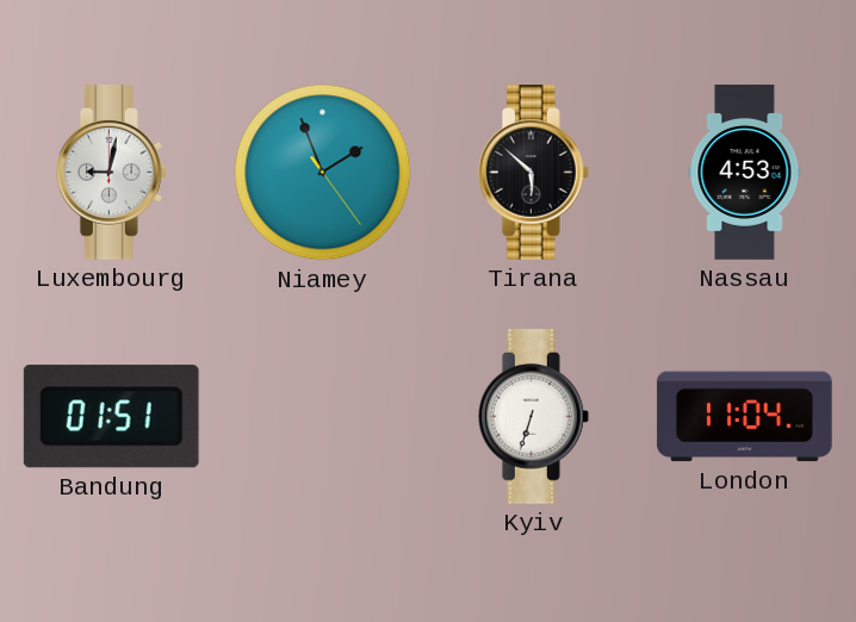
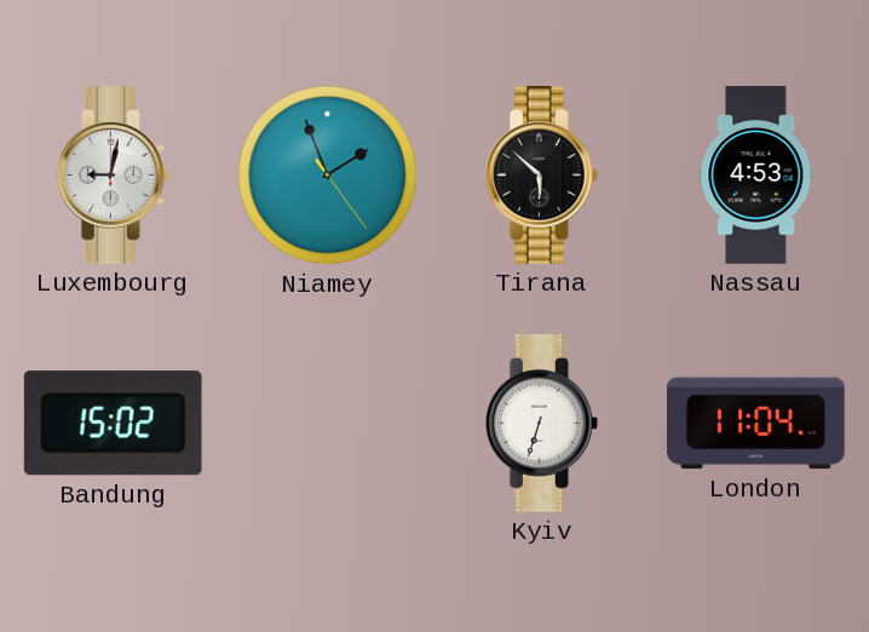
Bandung: 01:51 -> 15:02 (113, 424)
